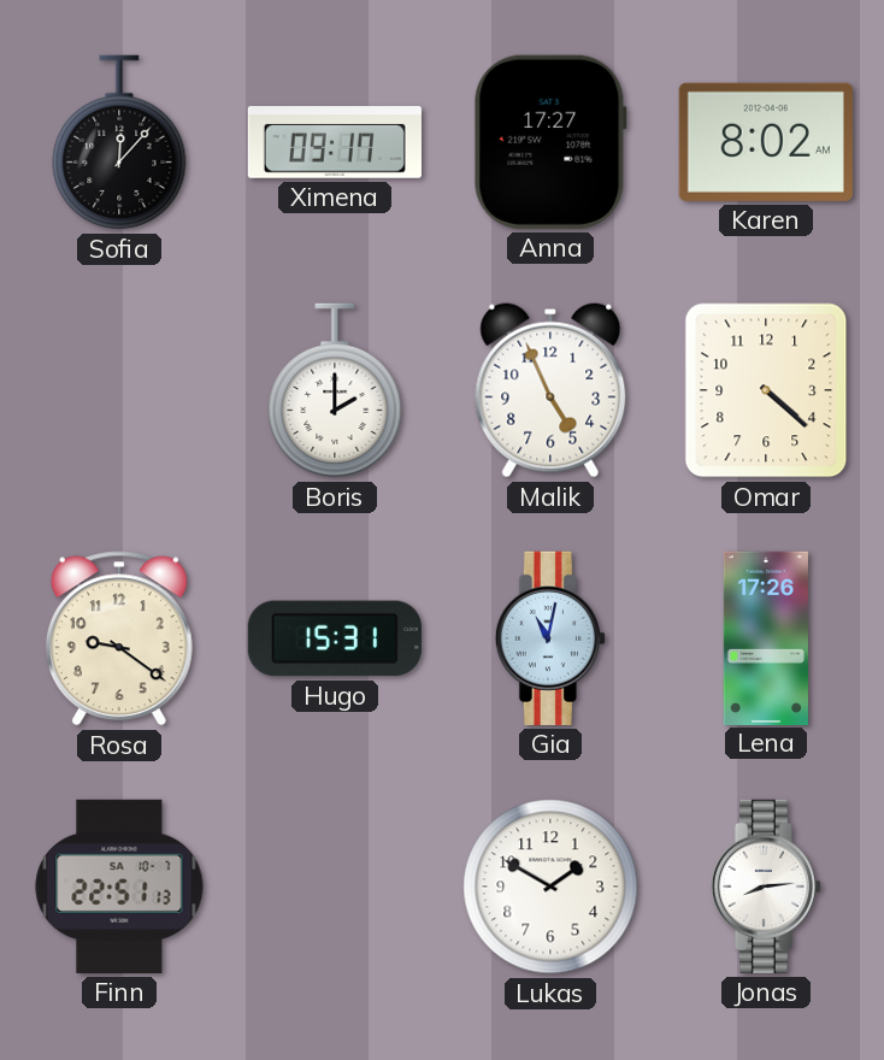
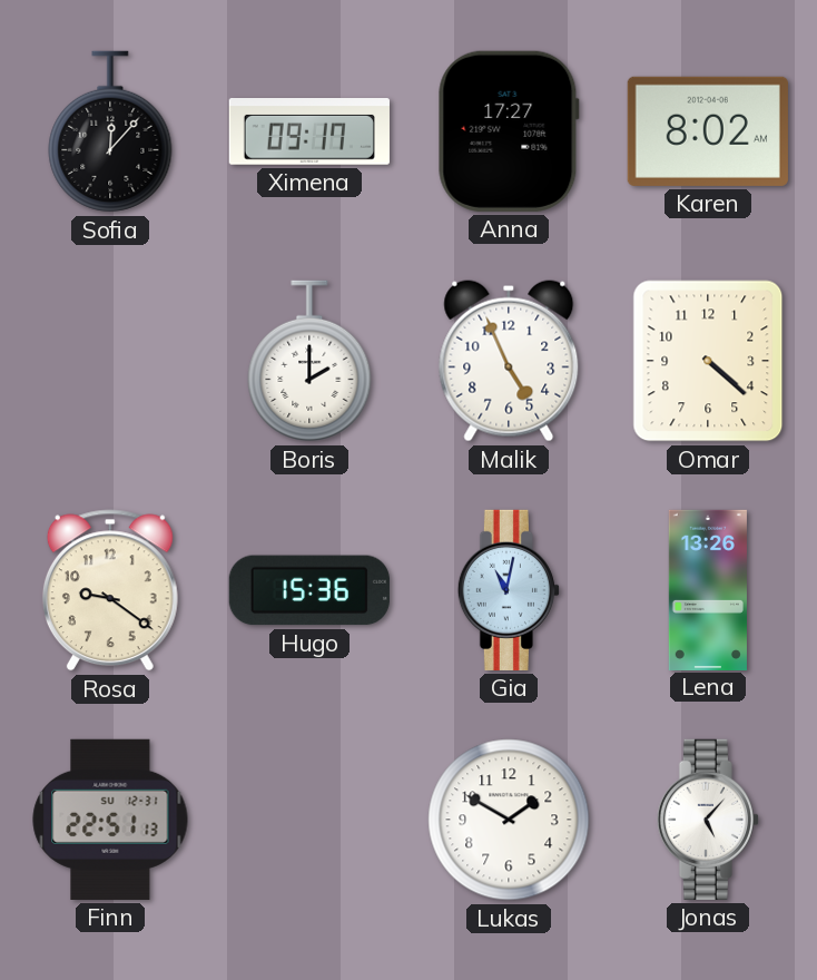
Hugo: 15:31 -> 15:36 (309, 590)
Lena: 17:26 -> 13:26 (708, 589)
Finn date: SA 10-7 -> SU 12-31 (110, 820)
Jonas: 8:14 -> 5:07 (708, 820)
